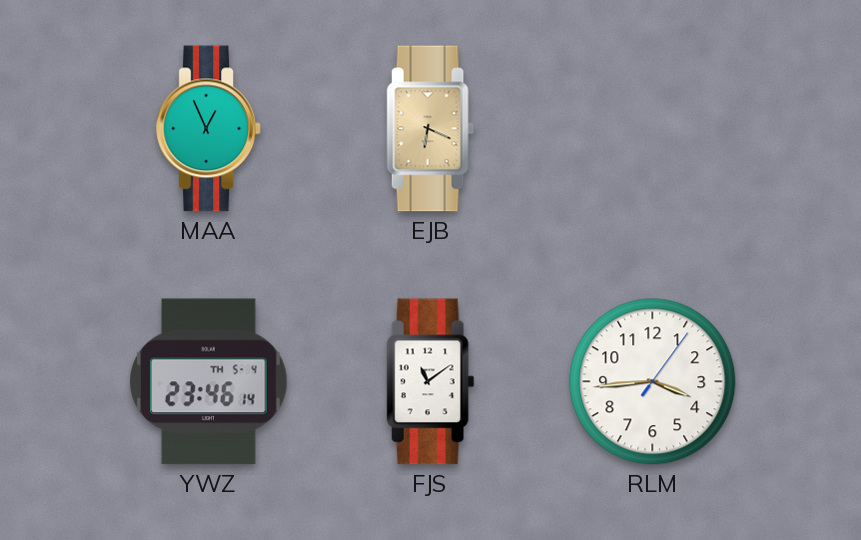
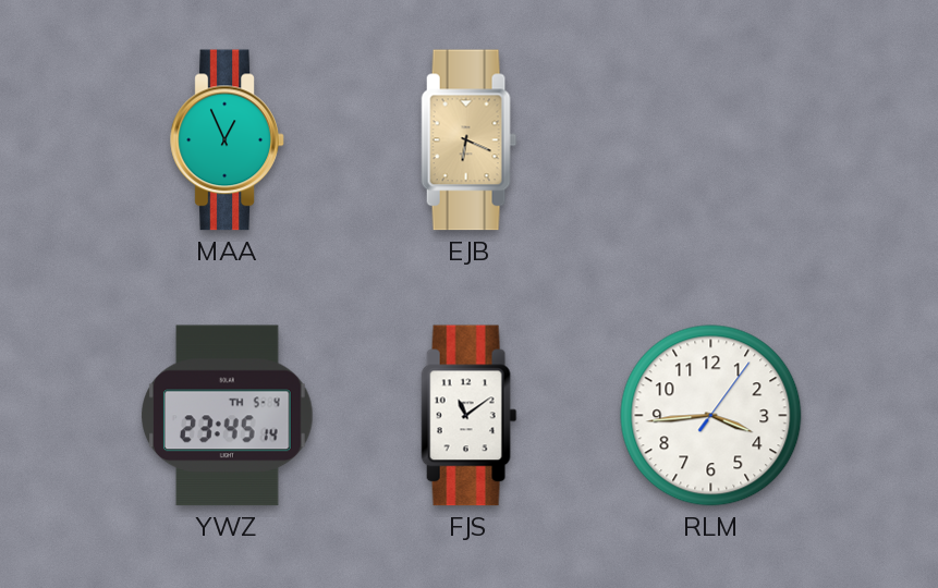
YWZ: 23:46 -> 23:45 (228, 416)
